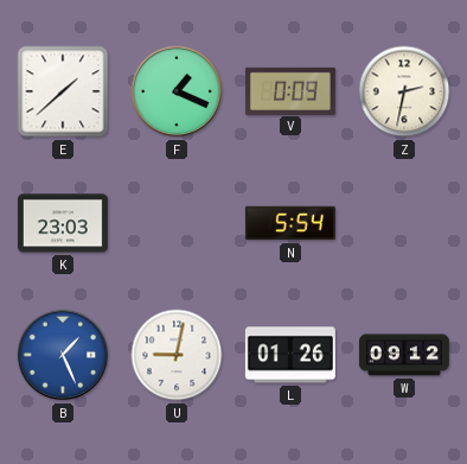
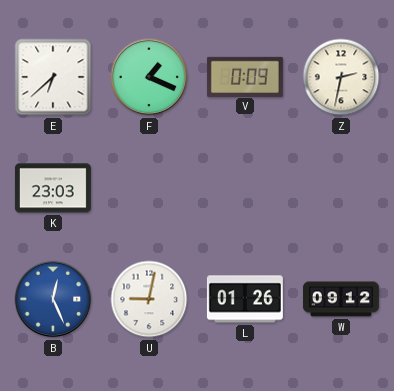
E: 1:38 -> 6:38 (53, 77)
N: 5:54 -> none (290, 223)
B: 1:26 -> 12:26 (53, 299)
